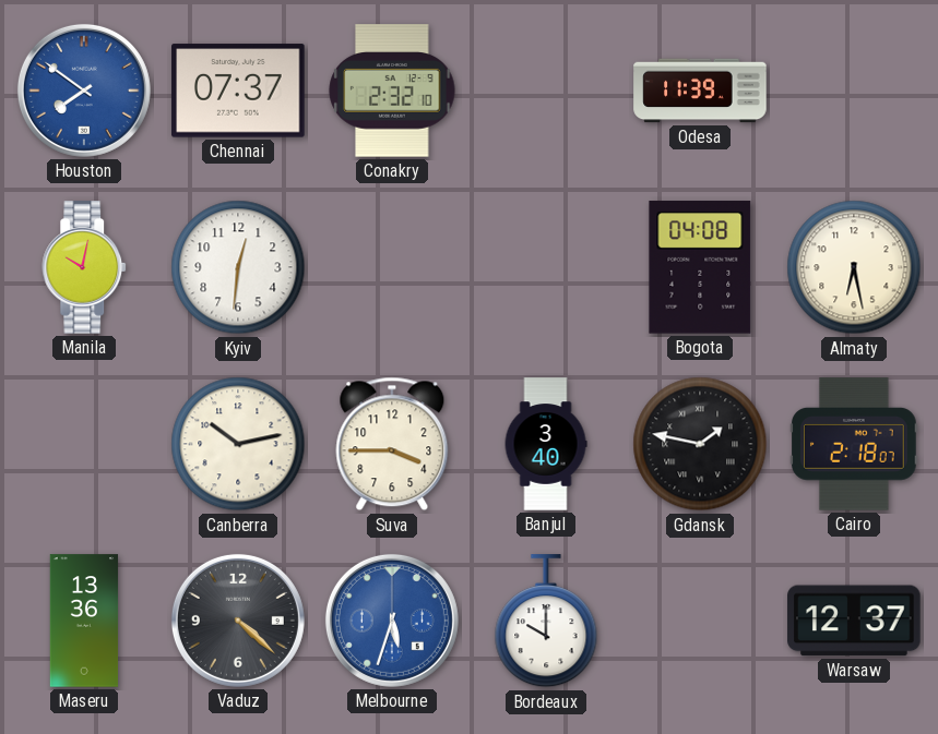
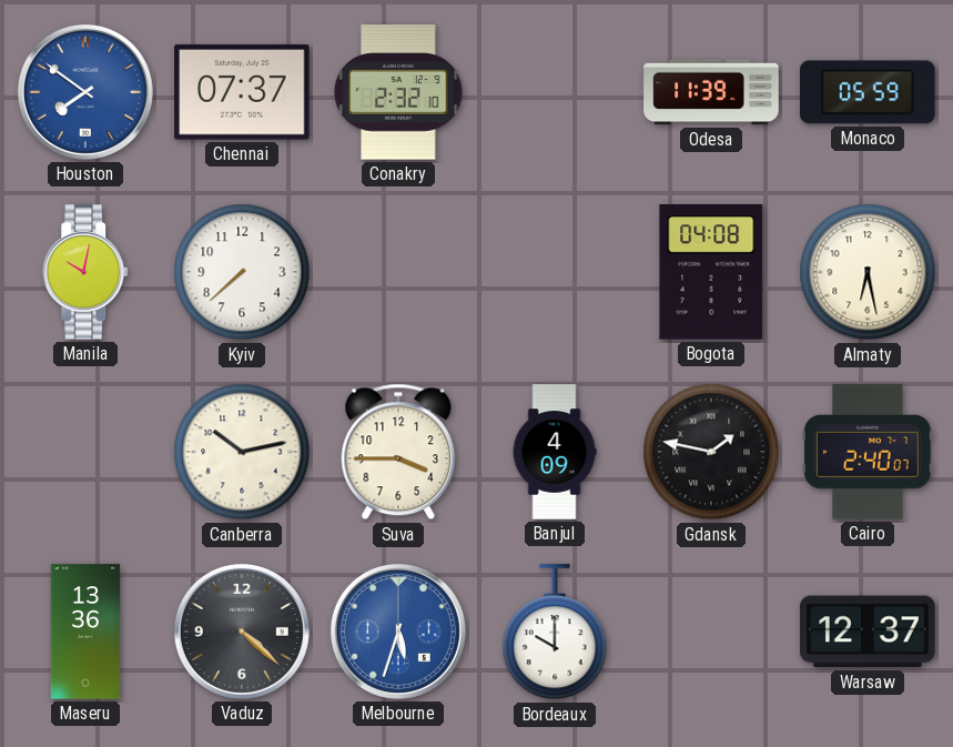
Monaco: none -> 05:59 (868, 92)
Kyiv: 12:31 -> 7:38 (242, 272)
Banjul: 3:40 -> 4:09 (555, 452)
Cairo: 2:18 -> 2:40 (868, 452)
